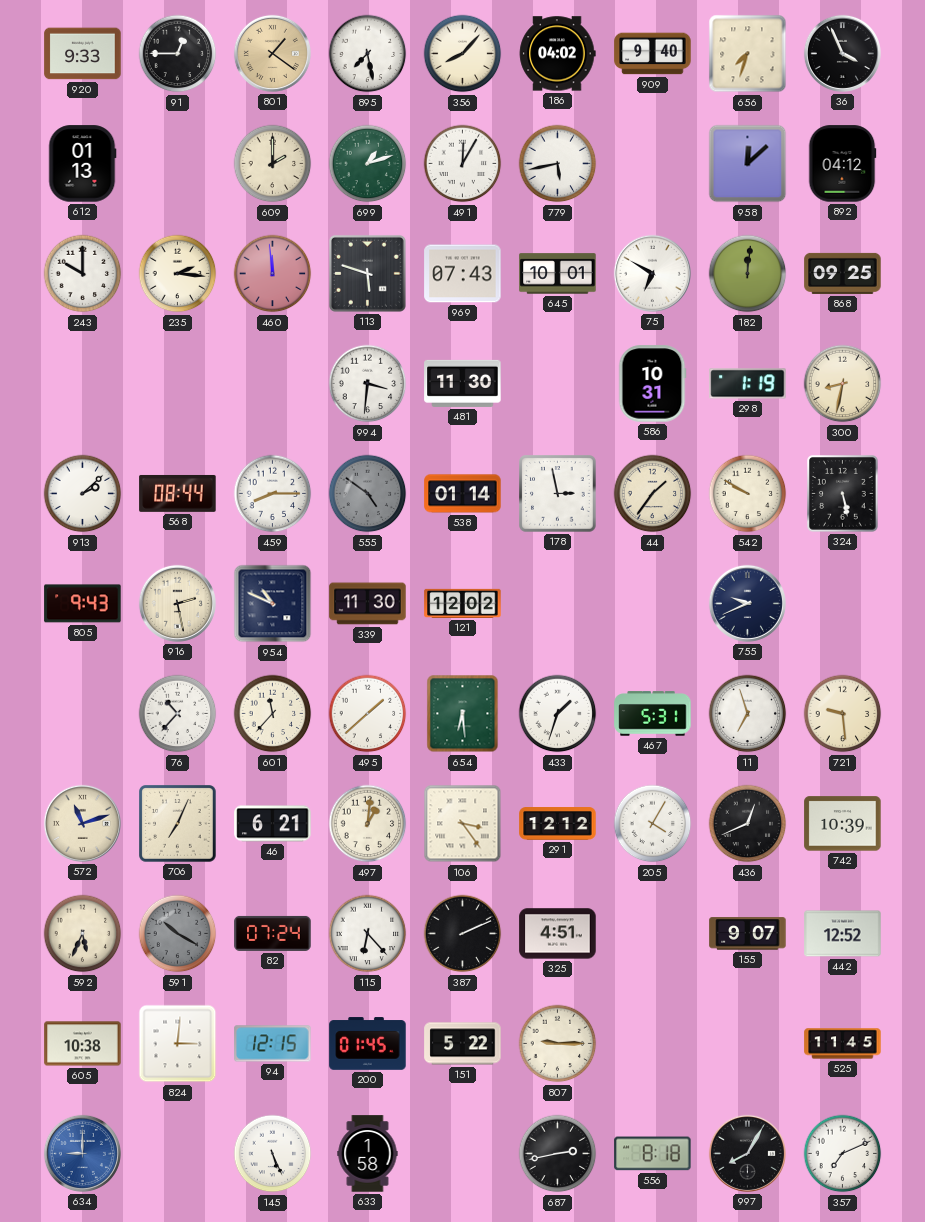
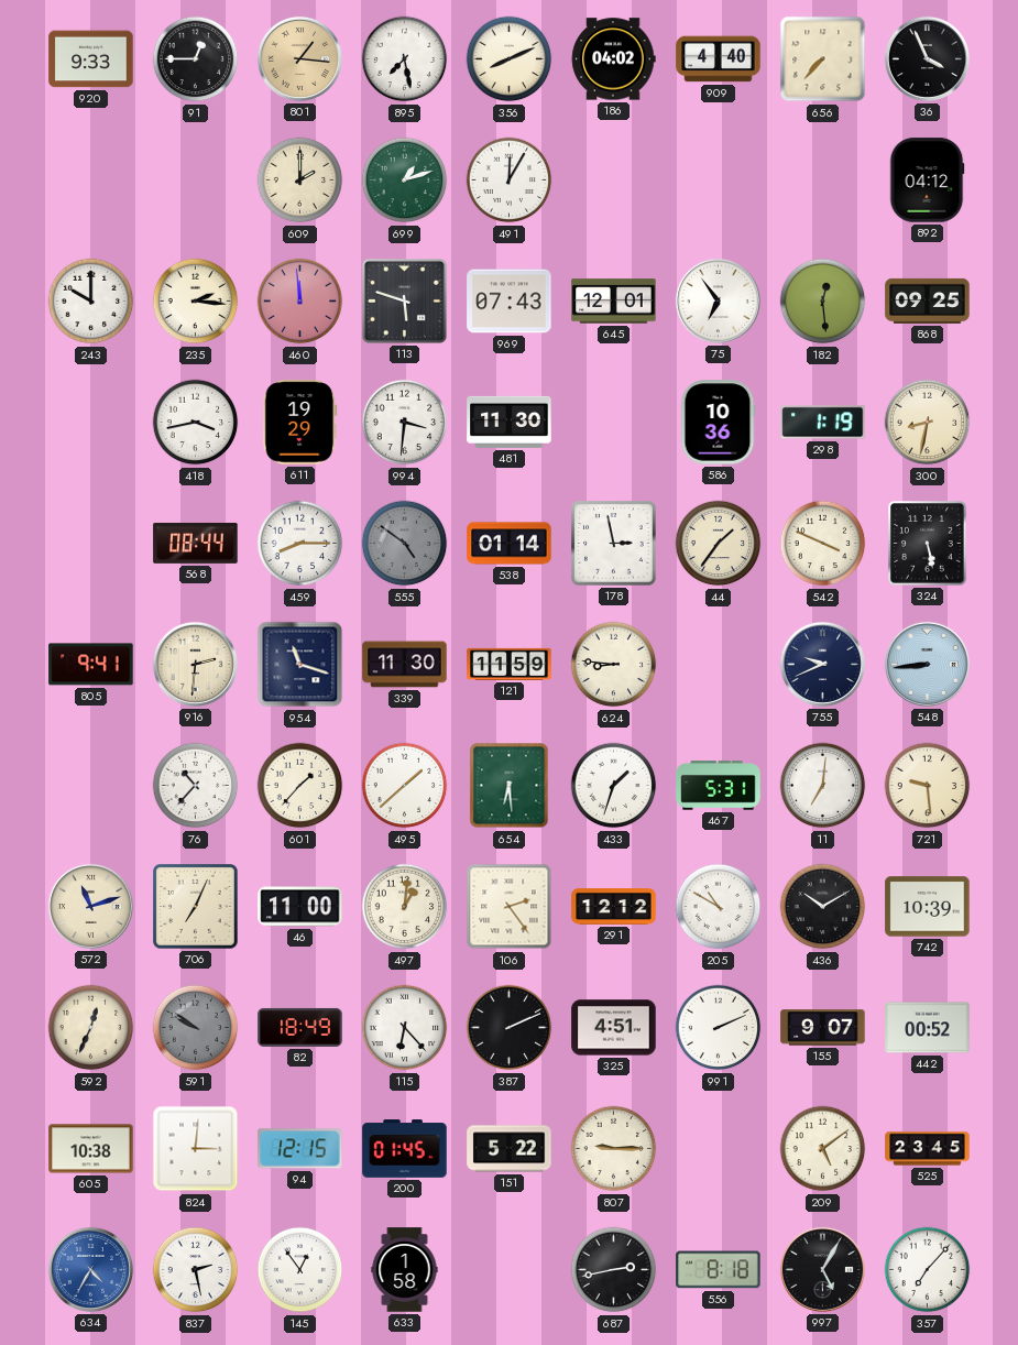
801: 1:21 -> 1:16 (299, 58)
356: 8:07 -> 8:11 (510, 59)
909: 9:40 -> 4:40 (719, 59)
656: 7:33 -> 7:37 (823, 59)
612: 01:13 -> none (82, 164)
779: 5:43 -> none (558, 164)
958: 12:08 -> none (748, 164)
645: 10:01 -> 12:01 (614, 302)
75: 6:50 -> 6:54 (718, 300)
182: 12:01 -> 12:29 (823, 302)
418: none -> 3:43 (196, 423)
611: none -> 19:29 (300, 423)
586: 10:31 -> 10:36 (718, 423)
913: 2:08 -> none (83, 494)
542: 9:50 -> 3:49 (823, 544)
805: 9:43 -> 9:41 (91, 665)
916: 2:28 -> 2:31 (195, 664)
954: 10:49 -> 11:18 (300, 665)
121: 12:02 -> 11:59 (510, 664)
624: none -> 8:46 (614, 665)
548: none -> 8:44 (927, 664)
601: 11:37 -> 1:37 (300, 786)
11: 6:57 -> 7:01 (823, 786)
46: 6:21 -> 11:00 (300, 907)
106: 3:24 -> 2:24 (510, 907)
205: 4:05 -> 10:50 (719, 907)
436: 12:41 -> 10:10 (823, 907)
592: 5:34 -> 12:34 (91, 1028)
591: 10:20 -> 9:51 (196, 1028)
82: 07:24 -> 18:49 (300, 1027)
991: none -> 2:11 (719, 1028)
442: 12:52 -> 00:52 (928, 1028)
209: none -> 5:09 (823, 1149)
525: 11:45 -> 23:45 (928, 1149)
634: 9:00 -> 4:35 (90, 1269)
837: none -> 2:28 (196, 1270)
145: 5:26 -> 12:54 (300, 1270)
997: 8:05 -> 5:05 (822, 1269)
357: 7:11 -> 7:07 (928, 1270)
